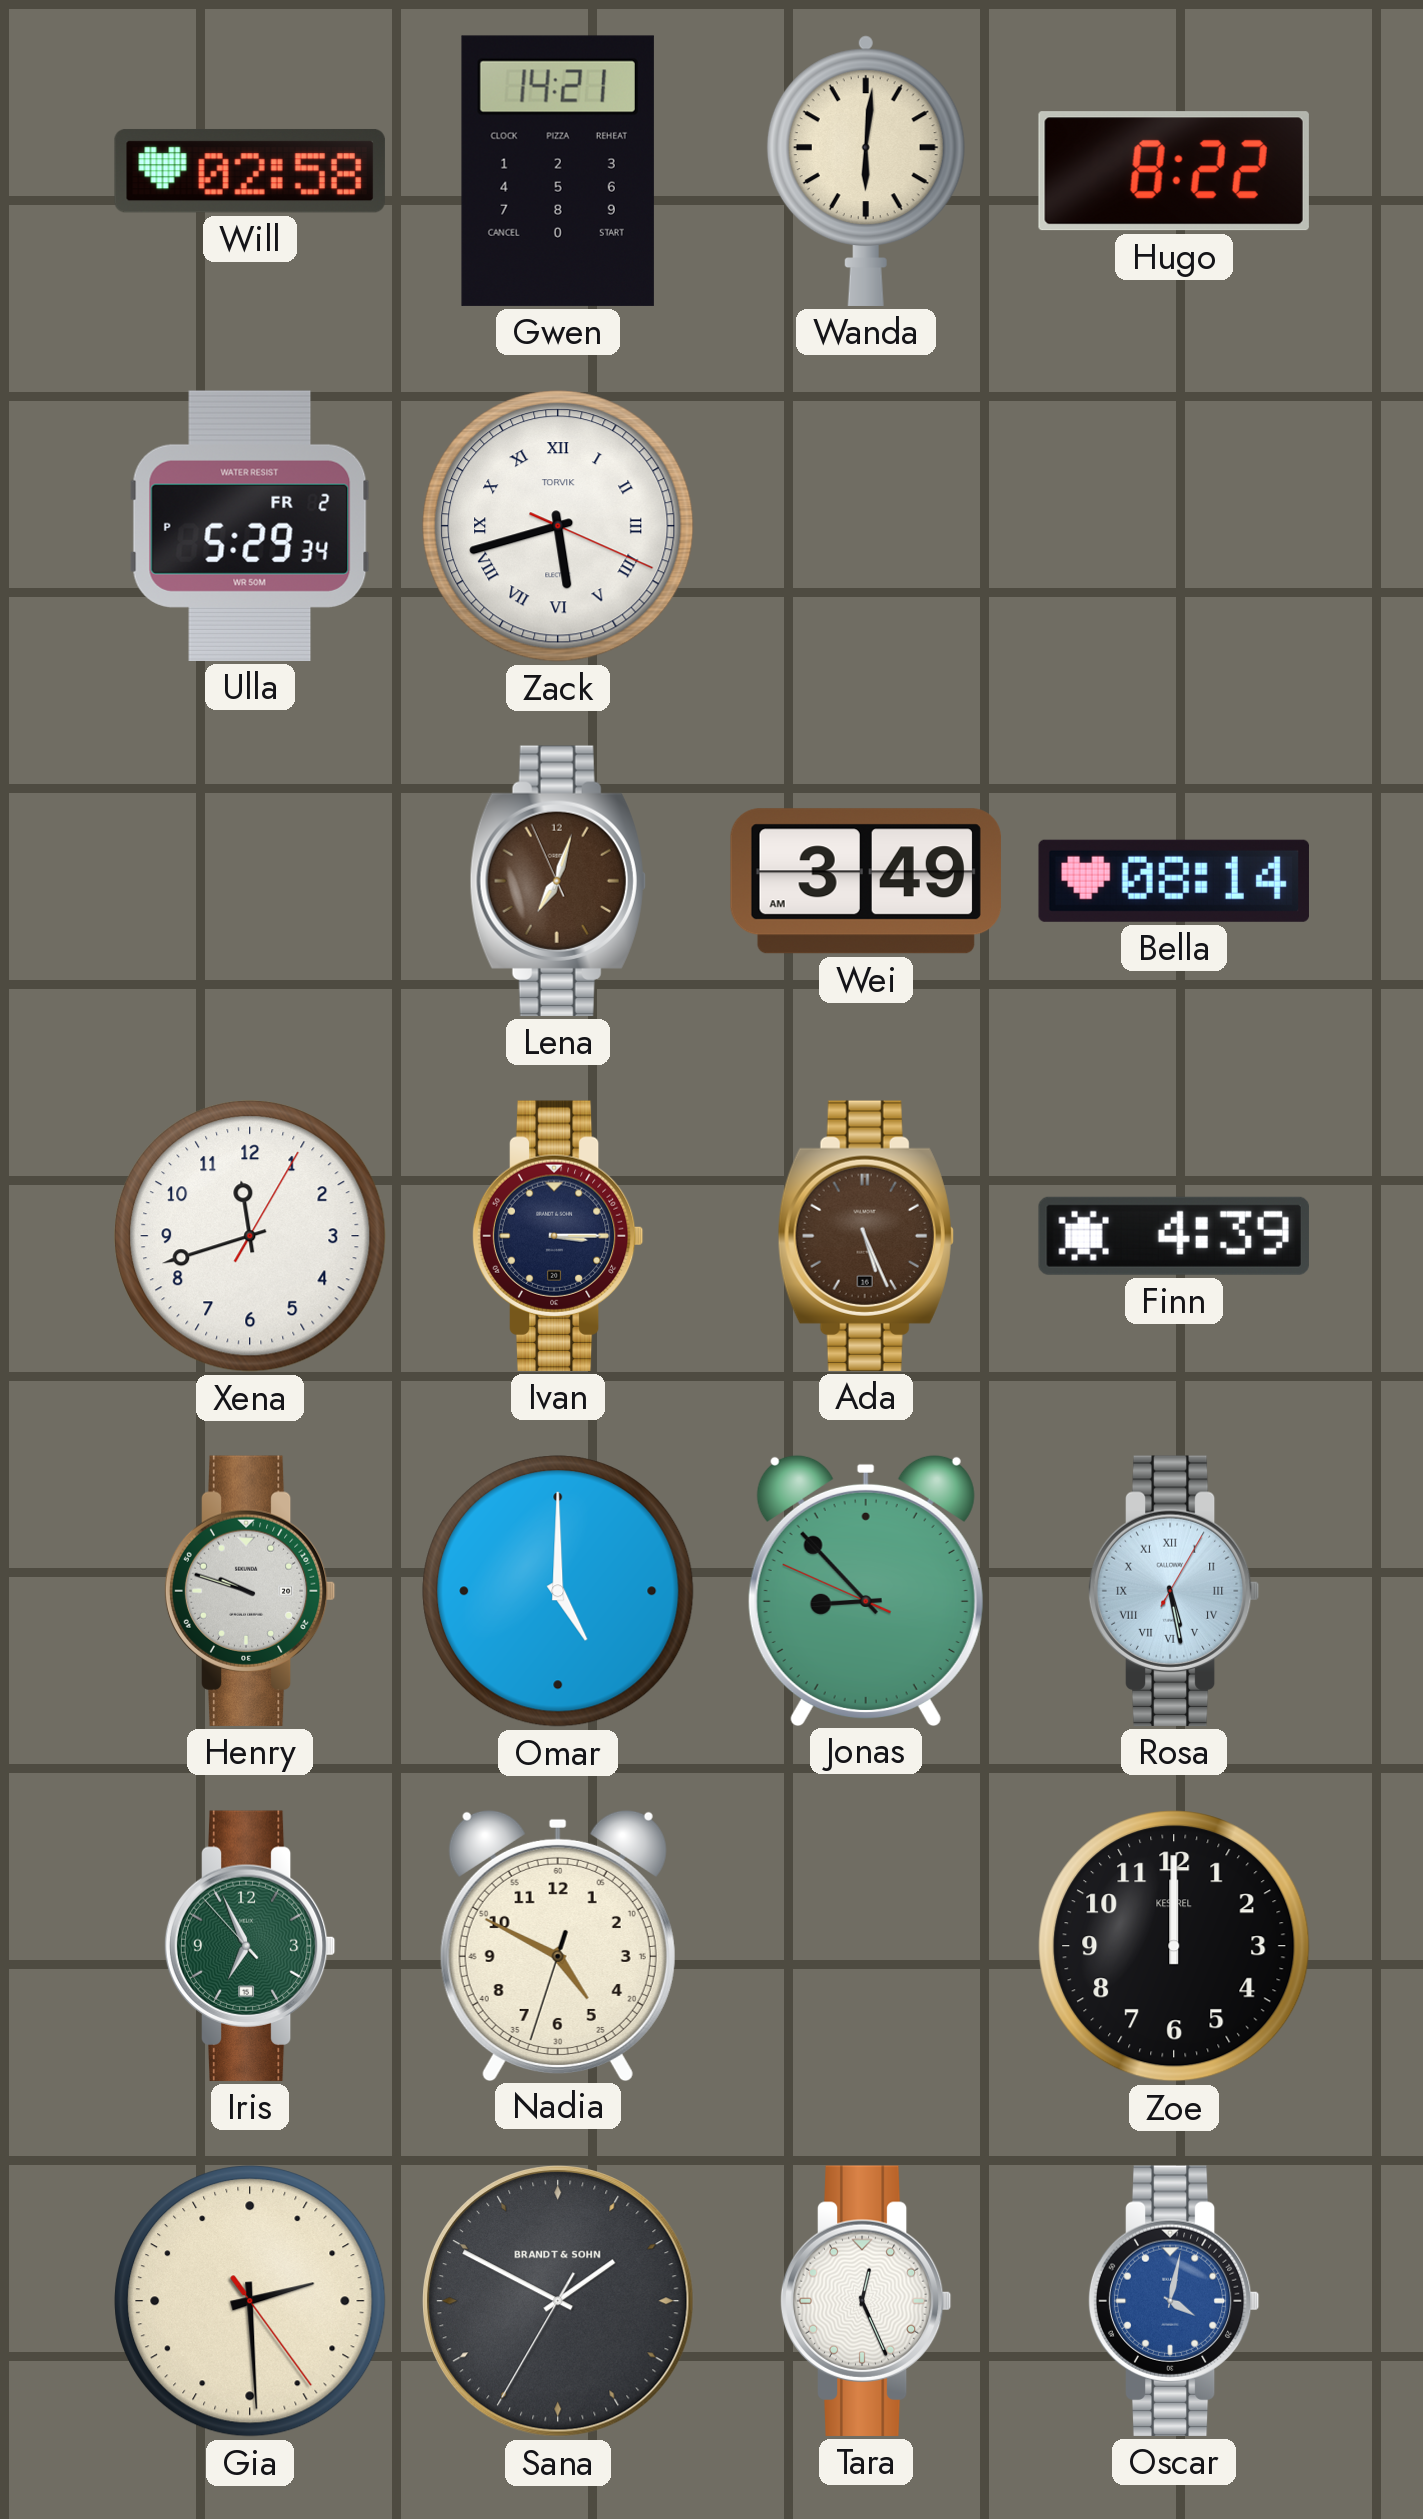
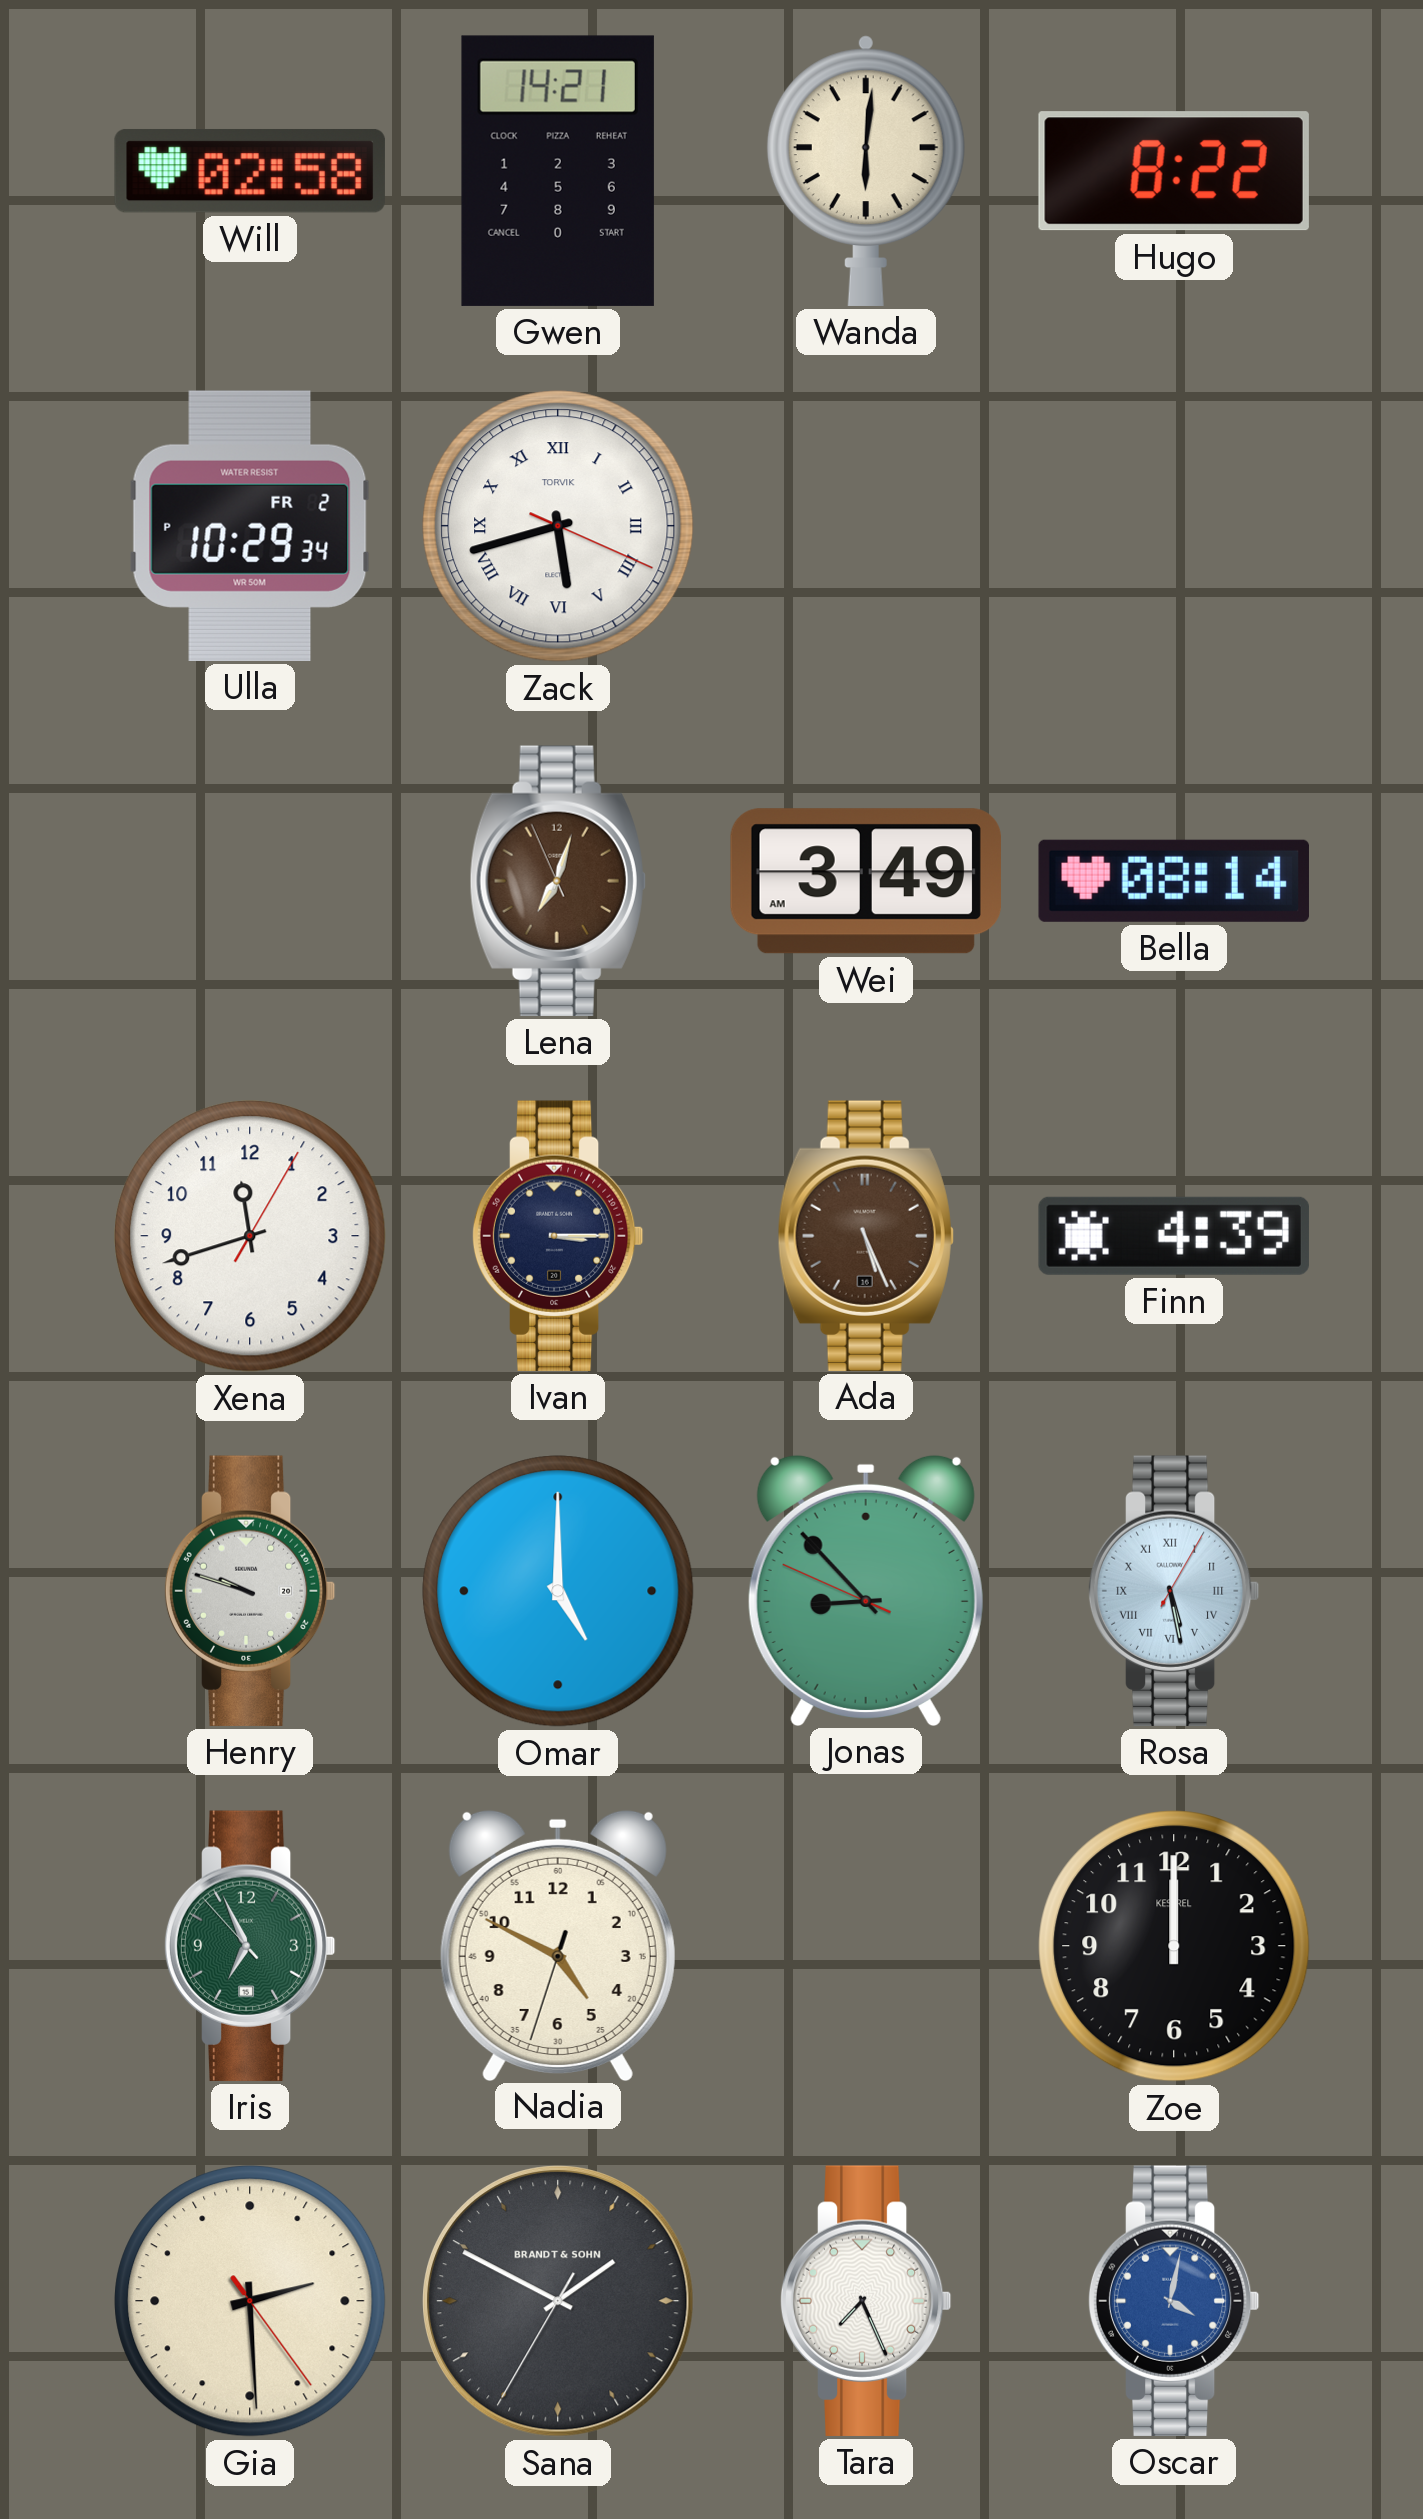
Ulla: 5:29 -> 10:29 (250, 526)
Tara: 12:26 -> 7:26 (866, 2301)
